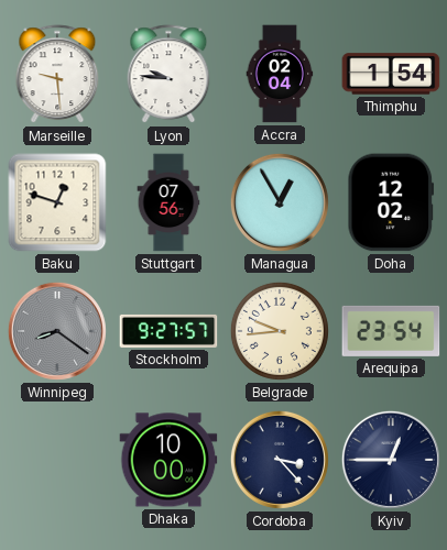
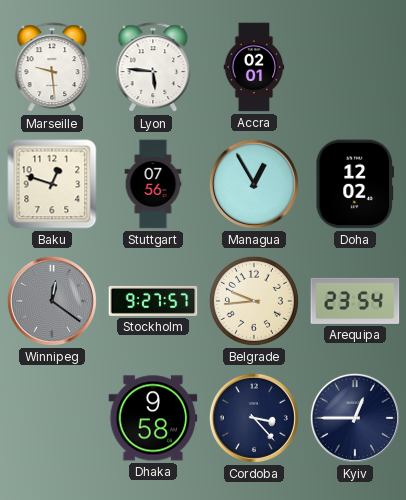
Lyon: 9:46 -> 5:46 (153, 68)
Accra: 02:04 -> 02:01 (254, 67)
Thimphu: 1:54 -> none (391, 74)
Winnipeg: 8:21 -> 12:21 (52, 301)
Dhaka: 10:00 -> 9:58 (153, 418)
